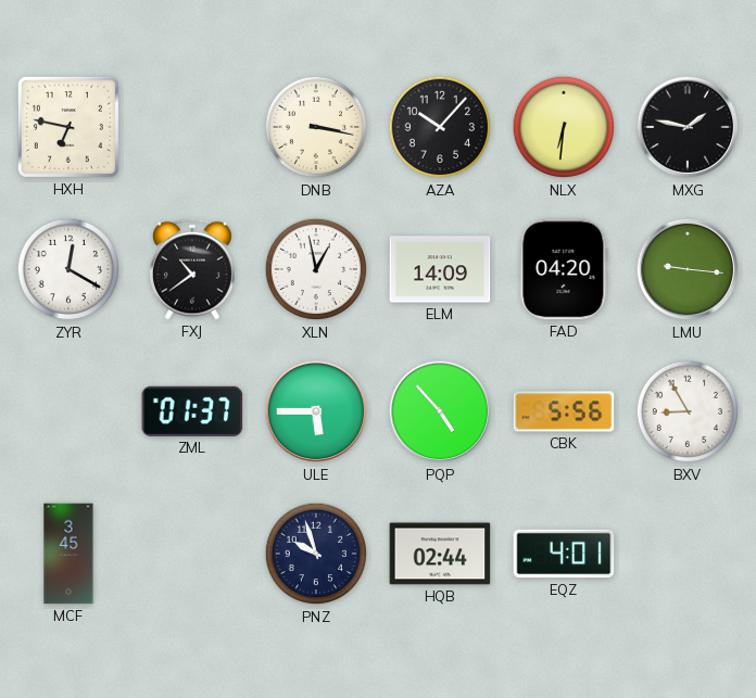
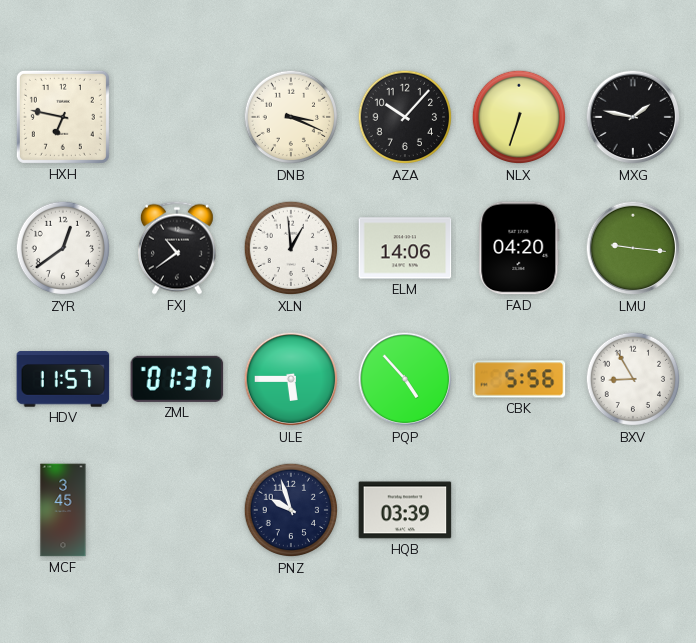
DNB: 3:17 -> 3:19 (291, 117)
NLX: 6:31 -> 6:33 (519, 117)
ZYR: 12:20 -> 12:39 (63, 248)
XLN: 12:58 -> 12:59 (291, 248)
ELM: 14:09 -> 14:06 (405, 248)
HDV: none -> 11:57 (63, 379)
HQB: 02:44 -> 03:39 (405, 510)
EQZ: 4:01 -> none (564, 554)
